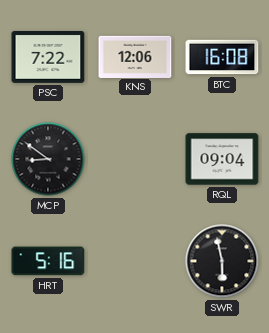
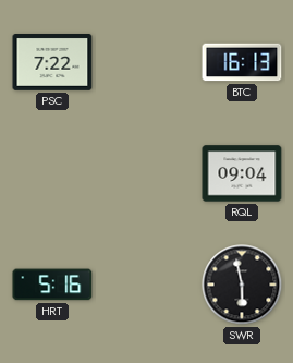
KNS: 12:06 -> none (135, 56)
BTC: 16:08 -> 16:13 (242, 62)
MCP: 8:51 -> none (48, 159)
